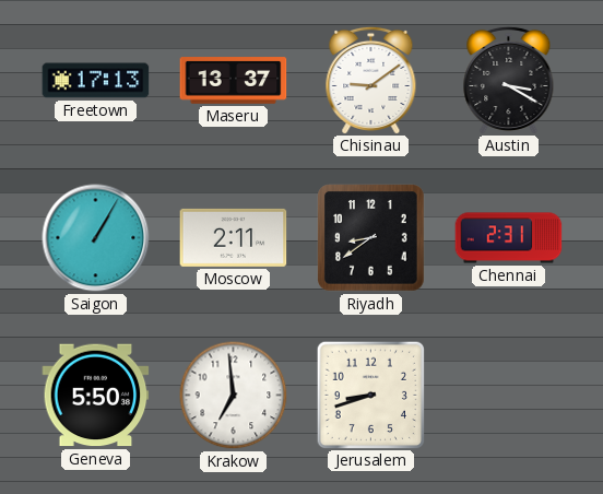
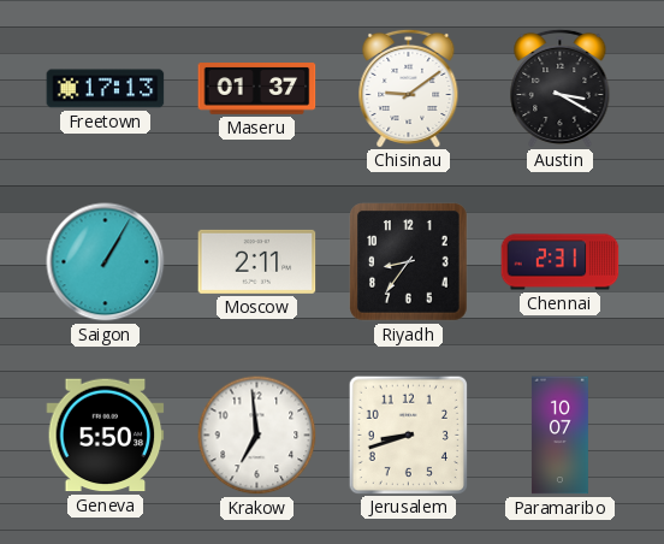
Maseru: 13:37 -> 01:37 (257, 89)
Riyadh: 8:39 -> 8:36 (409, 262)
Paramaribo: none -> 10:07 (559, 436)
